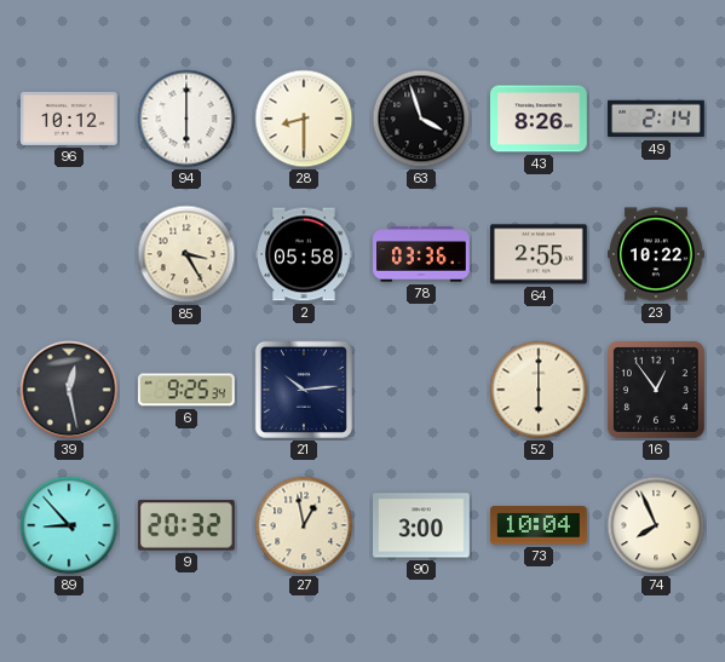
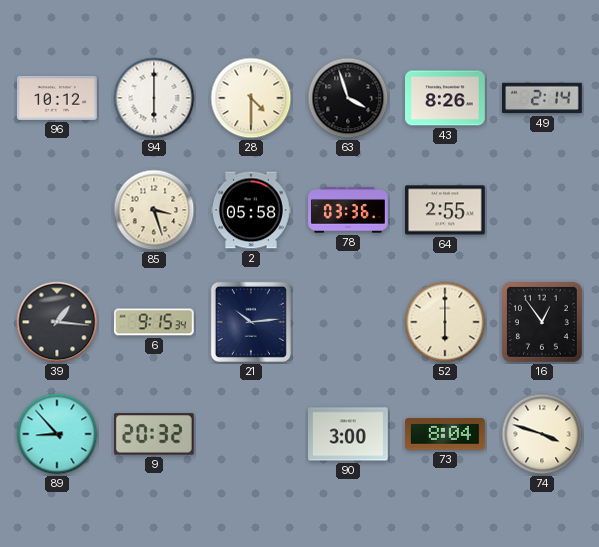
28: 8:30 -> 4:30 (251, 98)
85: 3:25 -> 3:27 (154, 210)
23: 10:22 -> none (657, 254)
39: 12:28 -> 1:16 (57, 322)
6: 9:25 -> 9:15 (154, 322)
27: 12:58 -> none (304, 525)
73: 10:04 -> 8:04 (446, 434)
74: 7:56 -> 3:48 (542, 434)
